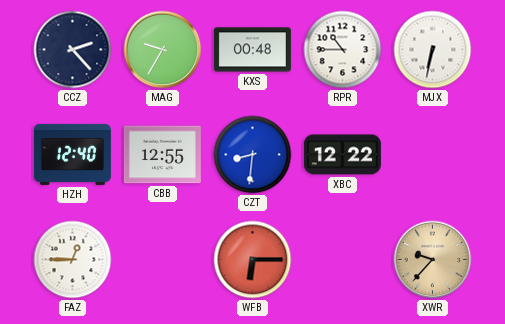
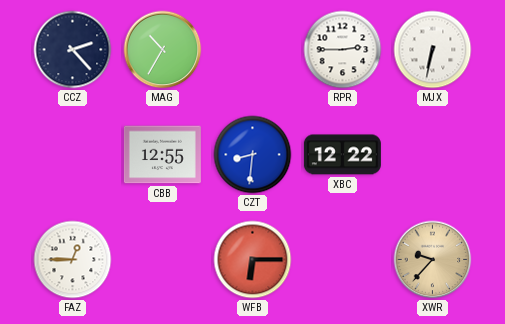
MAG: 9:35 -> 10:35 (163, 50)
KXS: 00:48 -> none (252, 50)
RPR: 10:45 -> 2:45 (343, 50)
HZH: 12:40 -> none (72, 154)
